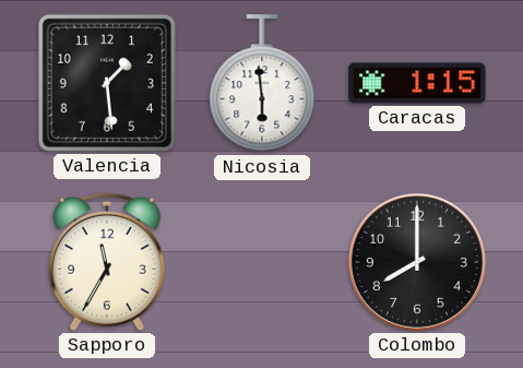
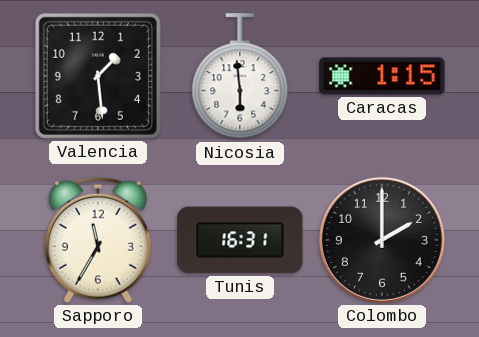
Tunis: none -> 16:31 (240, 240)
Colombo: 8:00 -> 2:00 (382, 240)
